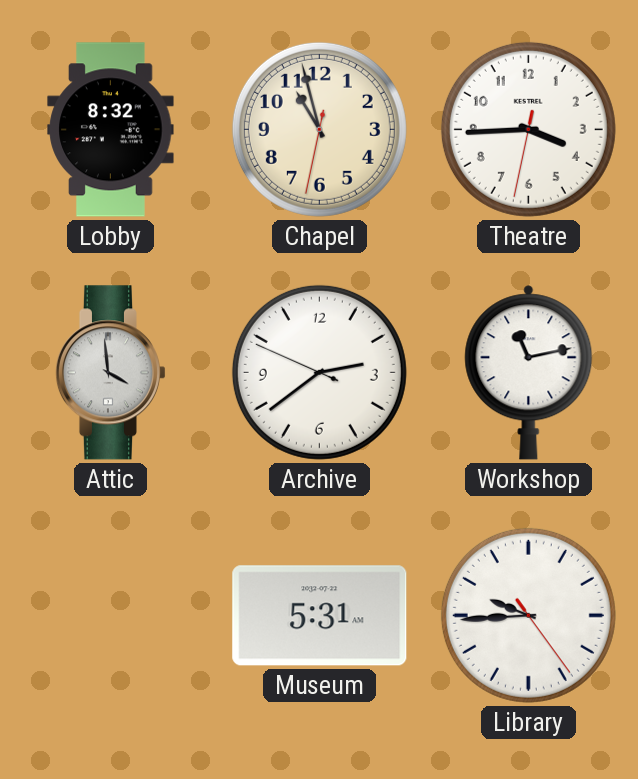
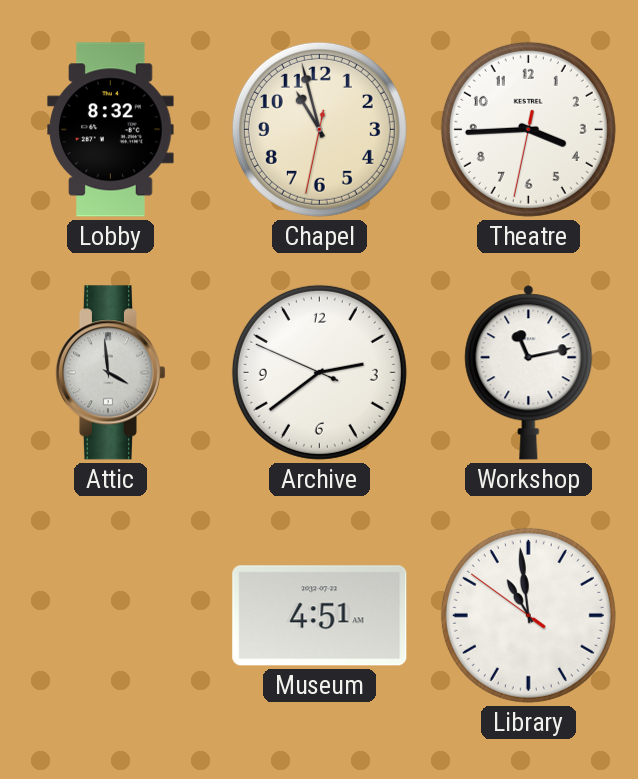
Museum: 5:31 -> 4:51 (320, 616)
Library: 9:44 -> 10:58 (528, 615)
